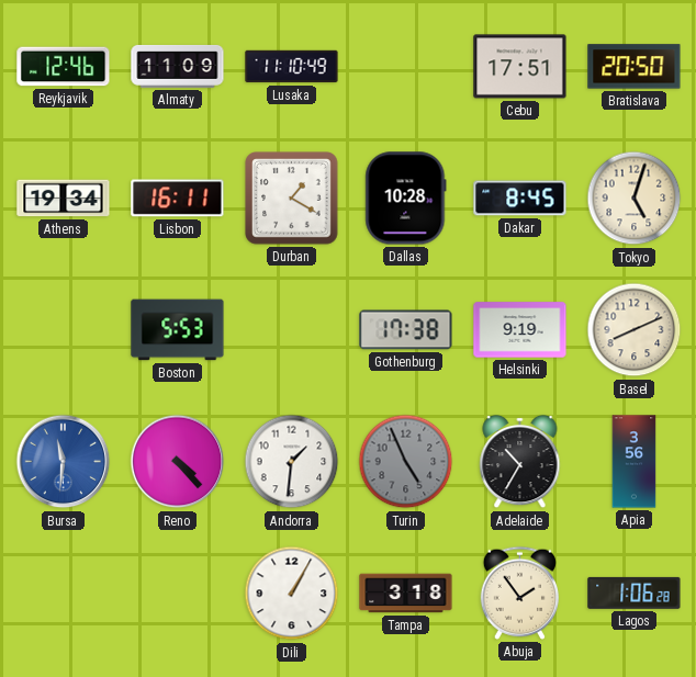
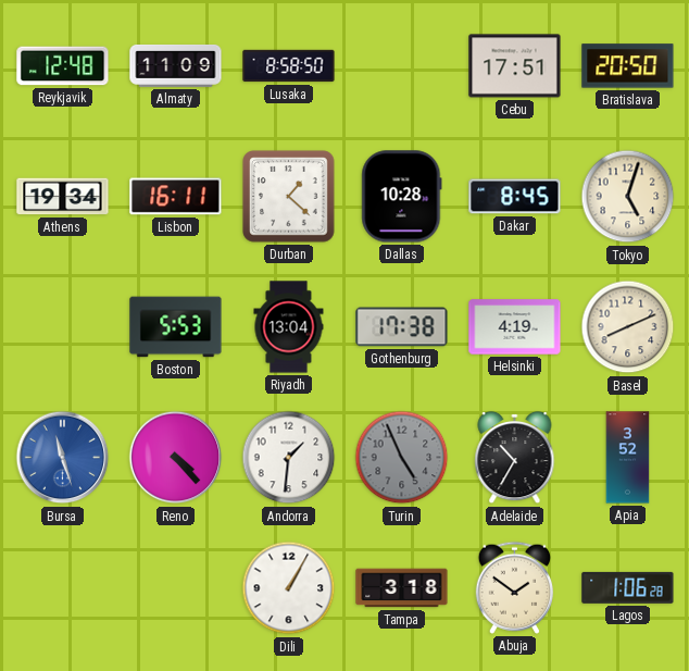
Reykjavik: 12:46 -> 12:48 (63, 66)
Lusaka: 11:10 -> 8:58 (289, 66)
Durban: 1:20 -> 1:22 (289, 197)
Riyadh: none -> 13:04 (289, 327)
Helsinki: 9:19 -> 4:19 (515, 327)
Bursa: 11:31 -> 11:27 (63, 458)
Apia: 3:56 -> 3:52 (628, 458)
Abuja: 1:54 -> 1:51 (514, 587)
